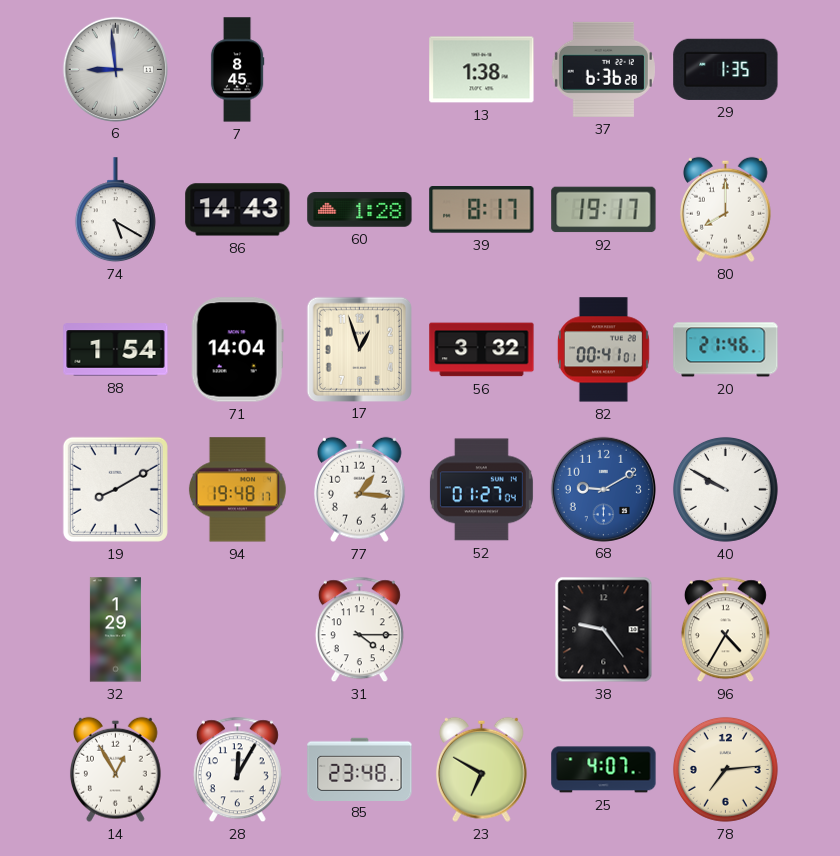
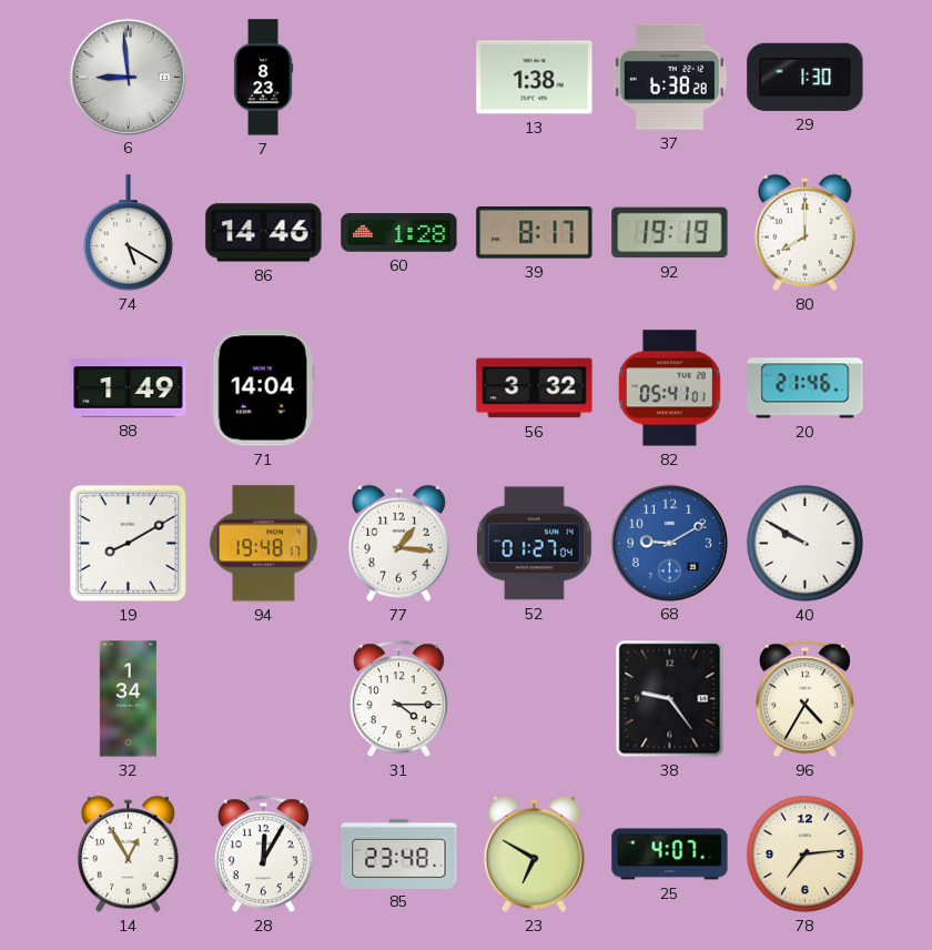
7: 8:45 -> 8:23 (263, 78)
37: 6:36 -> 6:38 (669, 77)
29: 1:35 -> 1:30 (806, 77)
86: 14:43 -> 14:46 (264, 233)
92: 19:17 -> 19:19 (670, 233)
88: 1:54 -> 1:49 (129, 388)
17: 12:57 -> none (359, 349)
82: 00:41 -> 05:41 (669, 388)
32: 1:29 -> 1:34 (128, 699)
